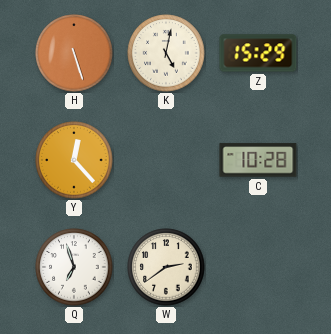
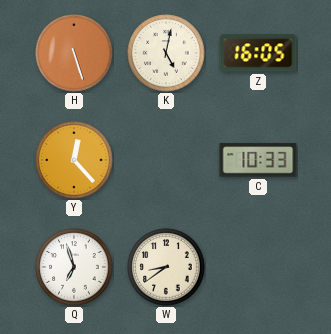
Z: 15:29 -> 16:05 (258, 53)
C: 10:28 -> 10:33 (258, 160)
W: 2:39 -> 8:39 (166, 267)
